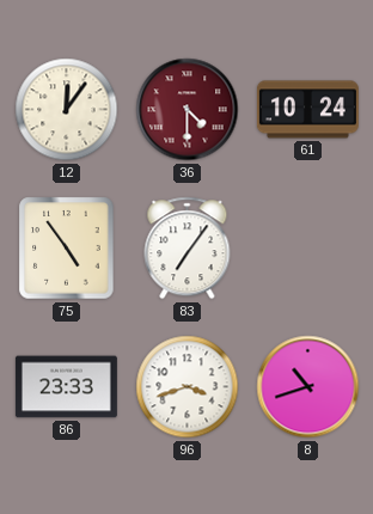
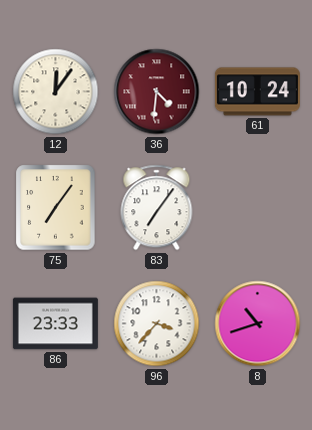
36: 4:30 -> 4:31 (157, 92)
75: 4:54 -> 7:06 (56, 208)
96: 3:42 -> 3:37 (157, 324)
